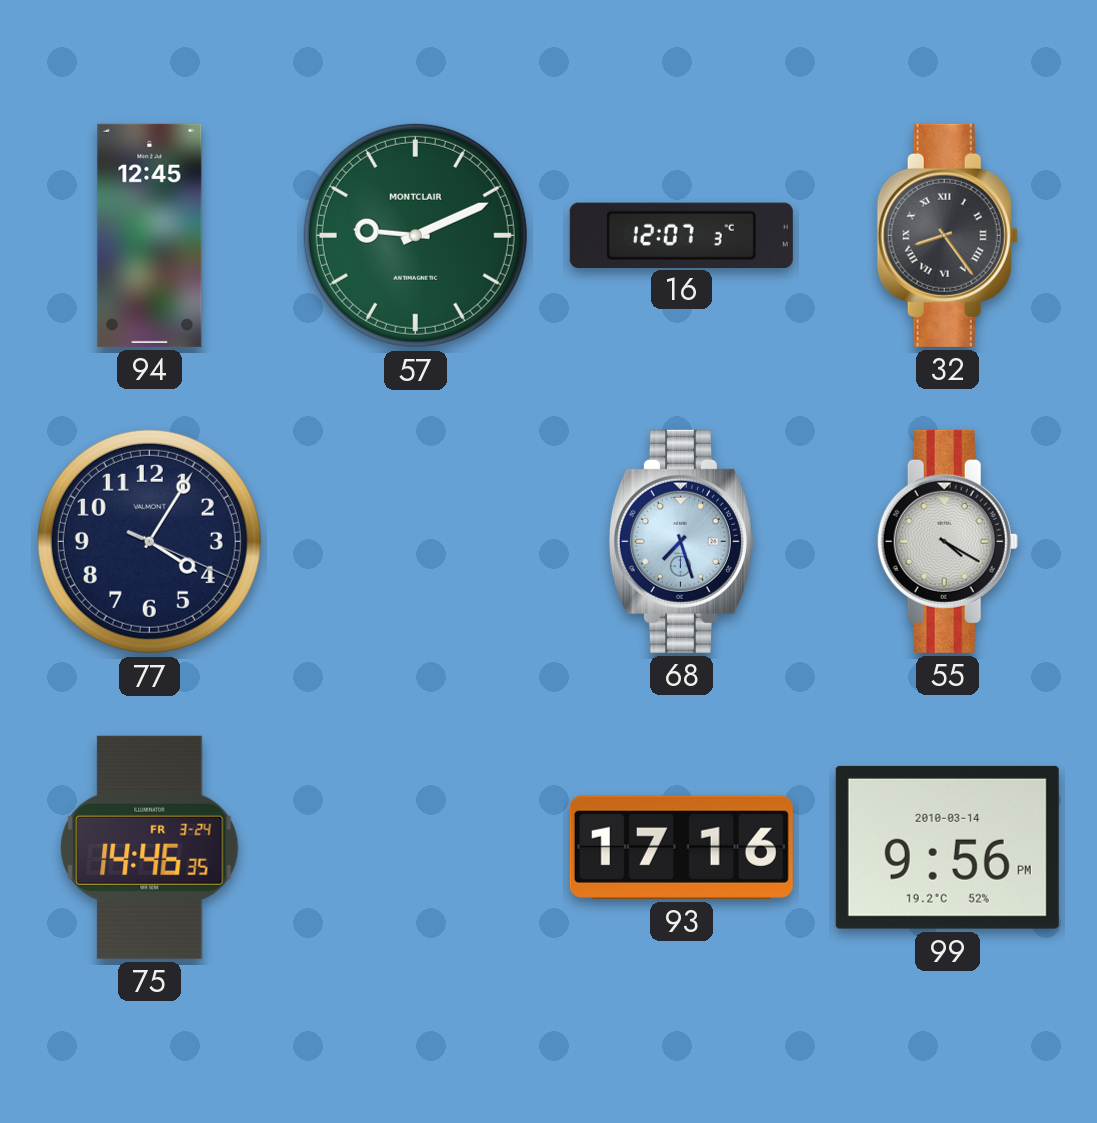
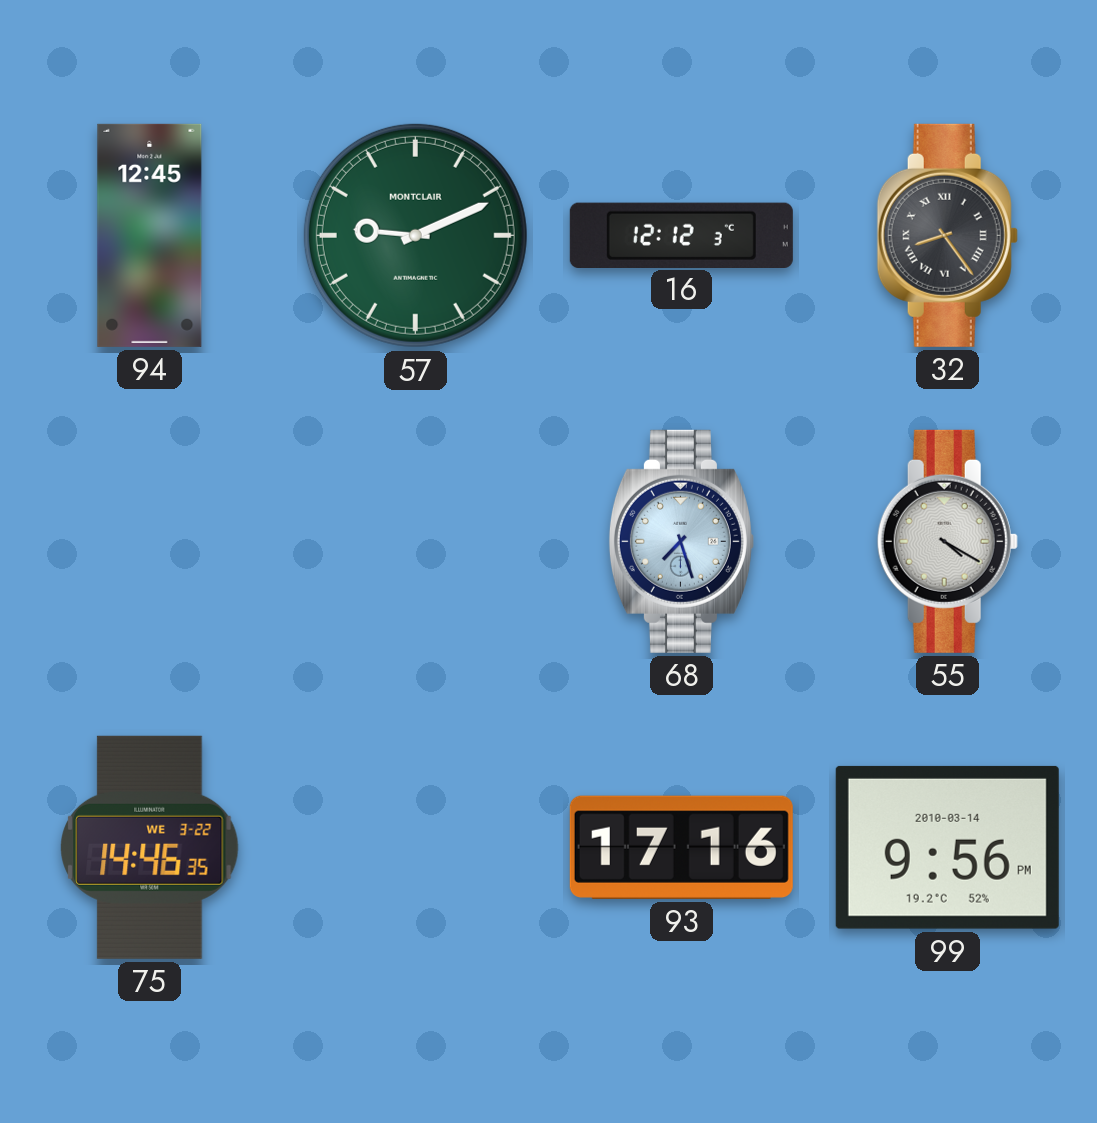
16: 12:07 -> 12:12 (681, 235)
77: 4:05 -> none (149, 541)
75 date: FR 3-24 -> WE 3-22 (150, 847)
